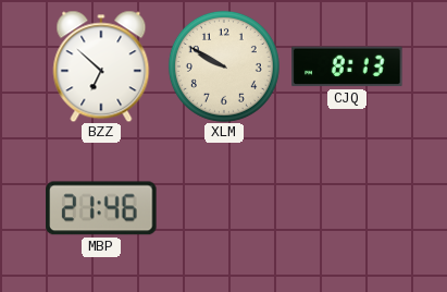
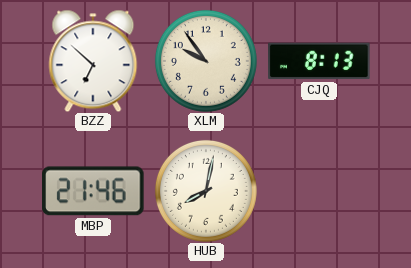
XLM: 9:50 -> 9:54 (206, 61)
HUB: none -> 8:02 (206, 191)
